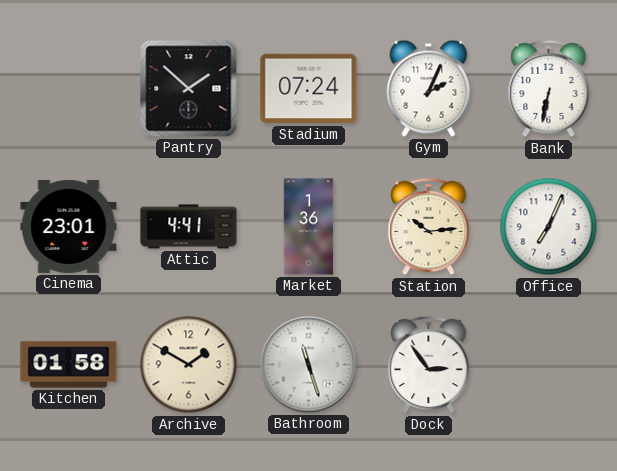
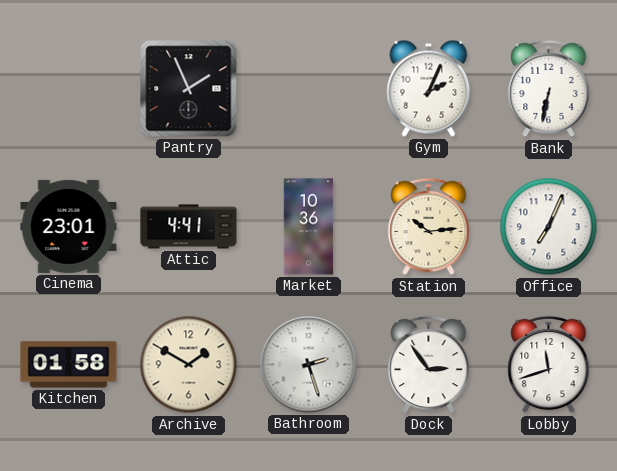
Pantry: 1:52 -> 1:56 (189, 89)
Stadium: 07:24 -> none (309, 89)
Market: 1:36 -> 10:36 (309, 227)
Bathroom: 11:27 -> 2:27 (309, 365)
Lobby: none -> 11:42 (549, 365)
